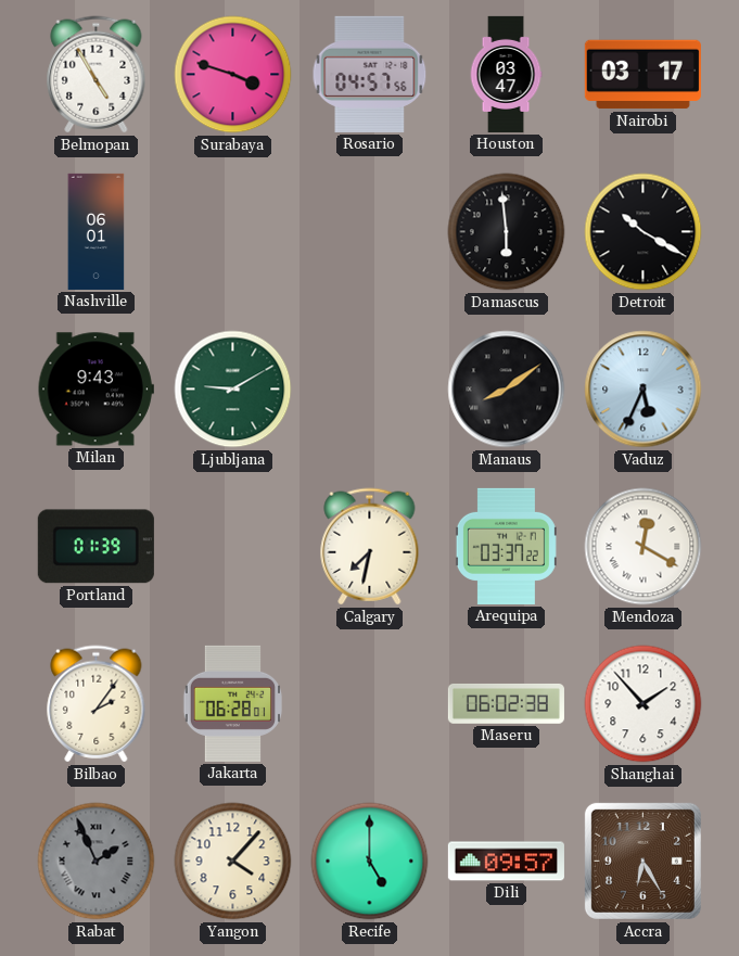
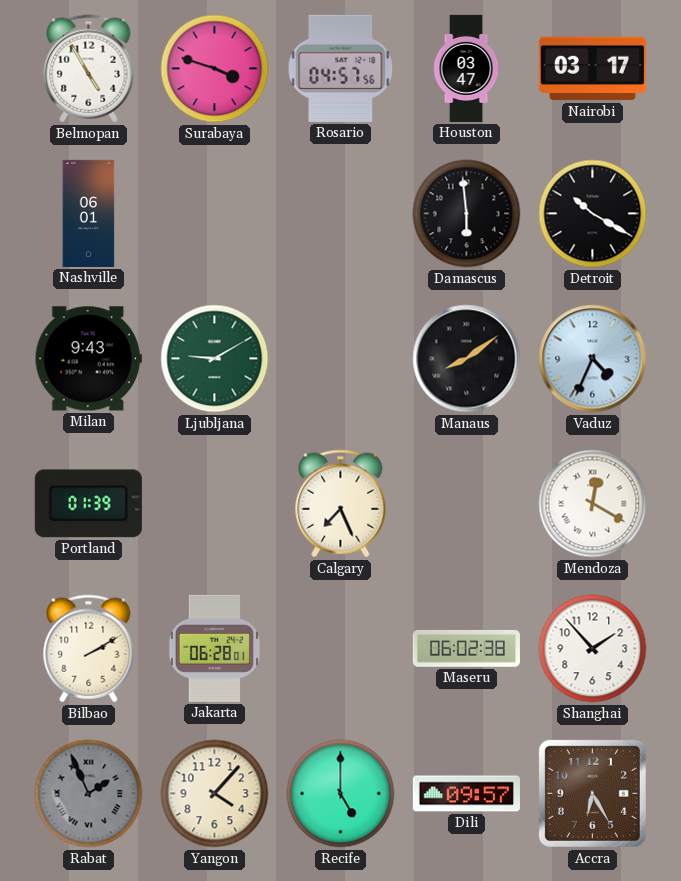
Vaduz: 5:34 -> 4:34 (593, 359)
Calgary: 7:32 -> 7:26 (341, 504)
Arequipa: 03:37 -> none (506, 546)
Bilbao: 2:06 -> 2:10 (89, 649)
